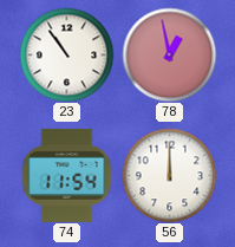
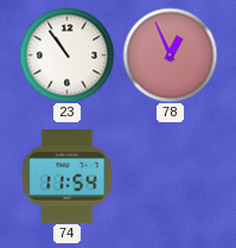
78: 12:58 -> 12:56 (170, 55)
56: 12:00 -> none (169, 175)
